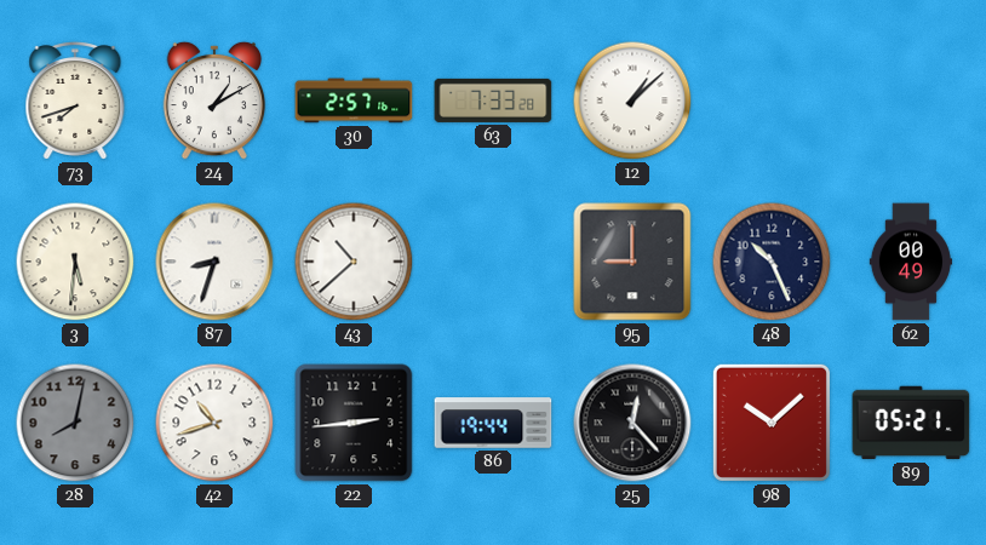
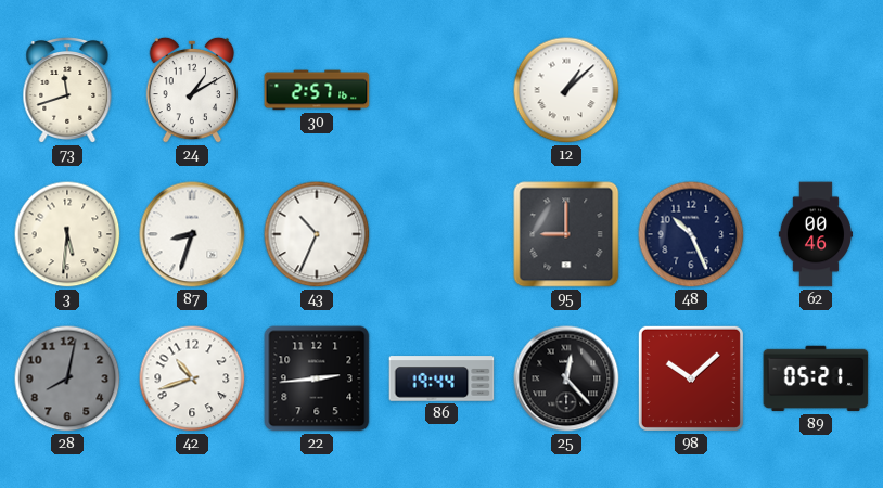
73: 7:42 -> 11:42 (67, 91)
63: 7:33 -> none (493, 101)
43: 10:38 -> 10:34 (317, 234)
62: 00:49 -> 00:46 (816, 234)
